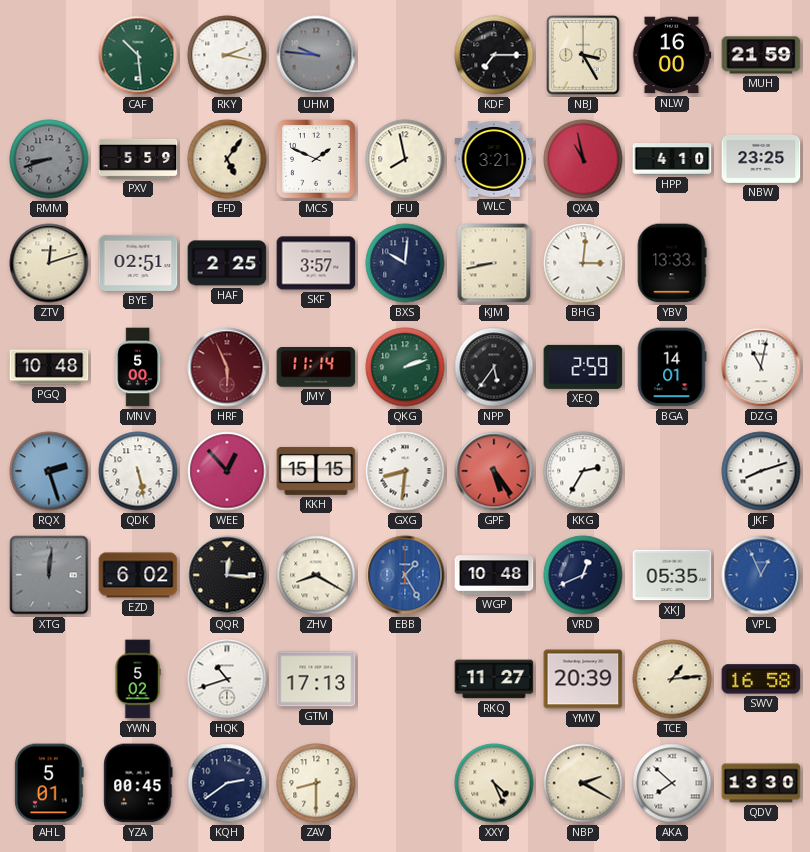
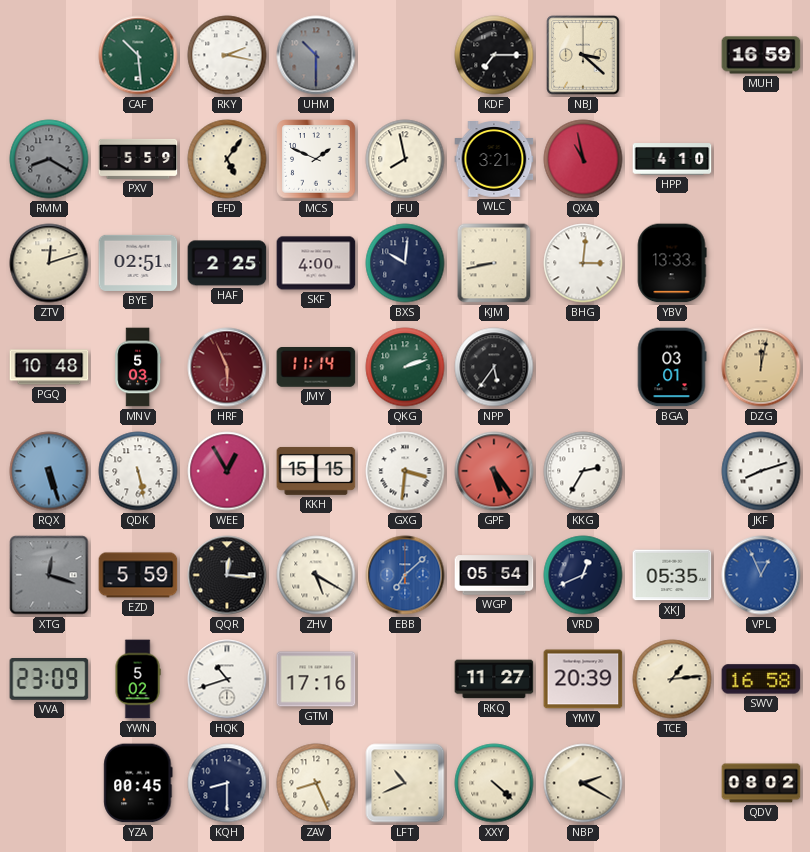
UHM: 9:46 -> 10:30 (316, 55)
NBJ: 3:25 -> 3:22 (583, 55)
NLW: 16:00 -> none (672, 55)
MUH: 21:59 -> 16:59 (761, 55)
RMM: 8:42 -> 8:20 (49, 159)
NBW: 23:25 -> none (761, 159)
SKF: 3:57 -> 4:00 (316, 263)
MNV: 5:00 -> 5:03 (138, 367)
XEQ: 2:59 -> none (583, 367)
BGA: 14:01 -> 03:01 (672, 367)
DZG: 11:02 -> 12:02 (761, 367)
DZG dial: white -> champagne (761, 367)
RQX: 2:27 -> 5:27 (49, 471)
WEE: 12:53 -> 12:55 (227, 471)
GXG: 8:31 -> 3:31 (405, 471)
XTG: 12:01 -> 12:18 (49, 575)
EZD: 6:02 -> 5:59 (138, 575)
ZHV: 8:20 -> 5:20 (316, 575)
EBB: 1:25 -> 7:08 (405, 575)
WGP: 10:48 -> 05:54 (494, 575)
VVA: none -> 23:09 (49, 680)
GTM: 17:13 -> 17:16 (316, 679)
AHL: 5:01 -> none (50, 783)
KQH: 2:39 -> 8:30 (227, 783)
ZAV: 8:30 -> 8:26 (316, 783)
LFT: none -> 10:41 (405, 783)
XXY: 4:26 -> 4:22 (494, 783)
AKA: 7:52 -> none (672, 783)
QDV: 13:30 -> 08:02 (761, 783)
